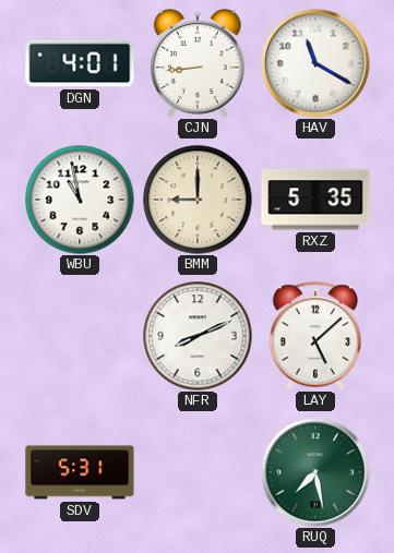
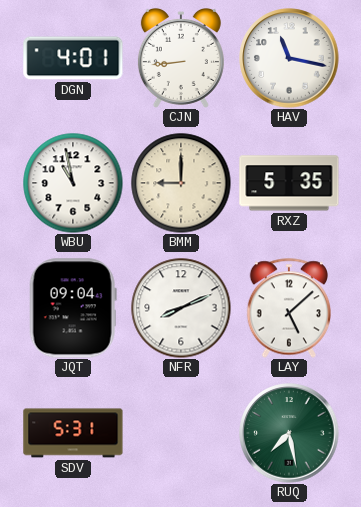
HAV: 11:20 -> 11:17 (289, 58)
JQT: none -> 09:04 (73, 308)
